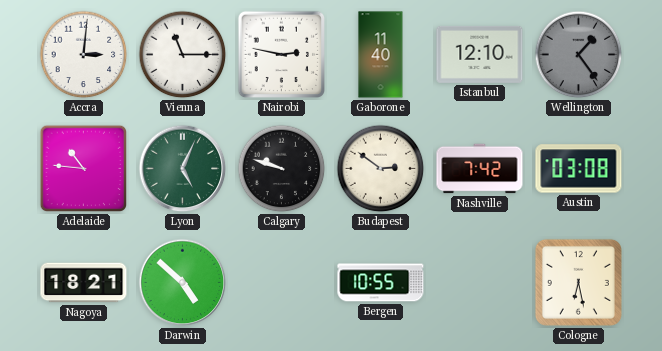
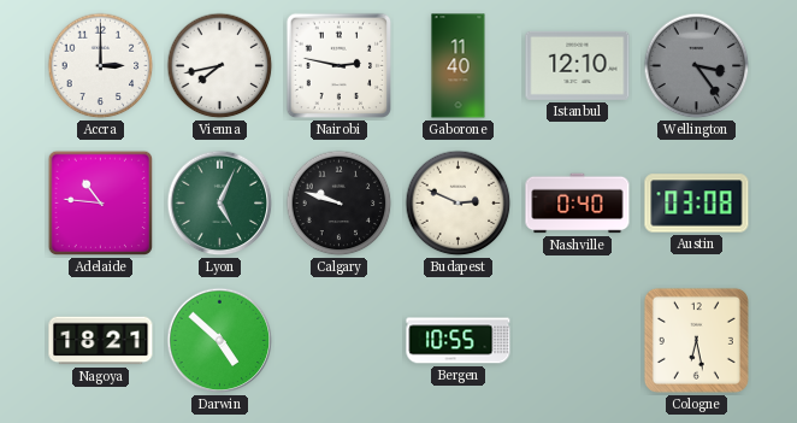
Accra: 3:01 -> 3:00 (101, 66)
Vienna: 11:15 -> 7:43 (220, 66)
Wellington: 1:24 -> 3:24 (697, 66)
Budapest: 2:51 -> 2:49 (459, 204)
Nashville: 7:42 -> 0:40 (578, 204)
